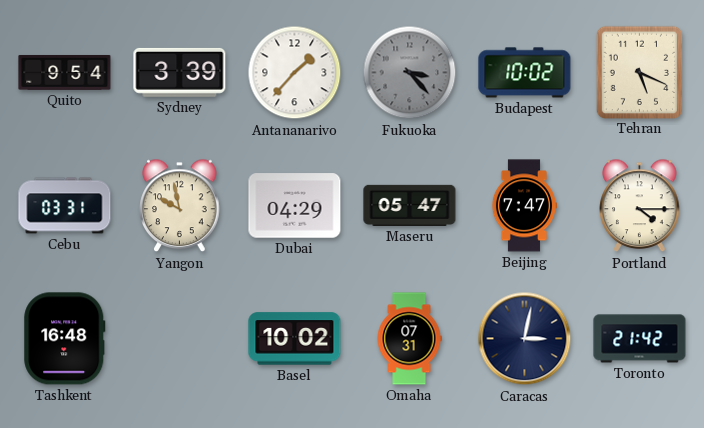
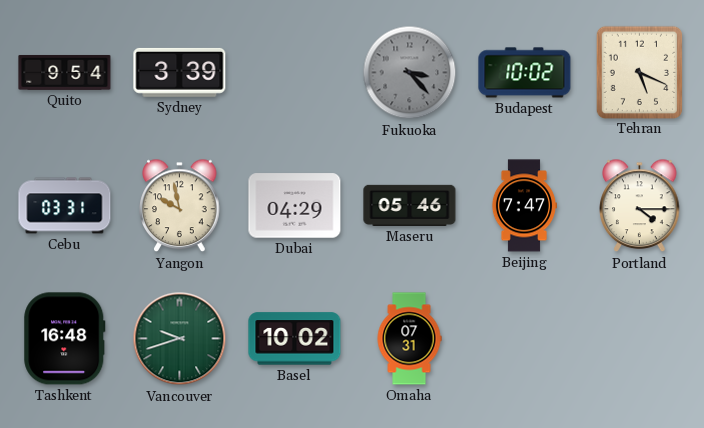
Antananarivo: 1:37 -> none (295, 73)
Maseru: 05:47 -> 05:46 (410, 205)
Vancouver: none -> 9:42 (180, 339)
Caracas: 3:02 -> none (525, 339)
Toronto: 21:42 -> none (640, 339)
